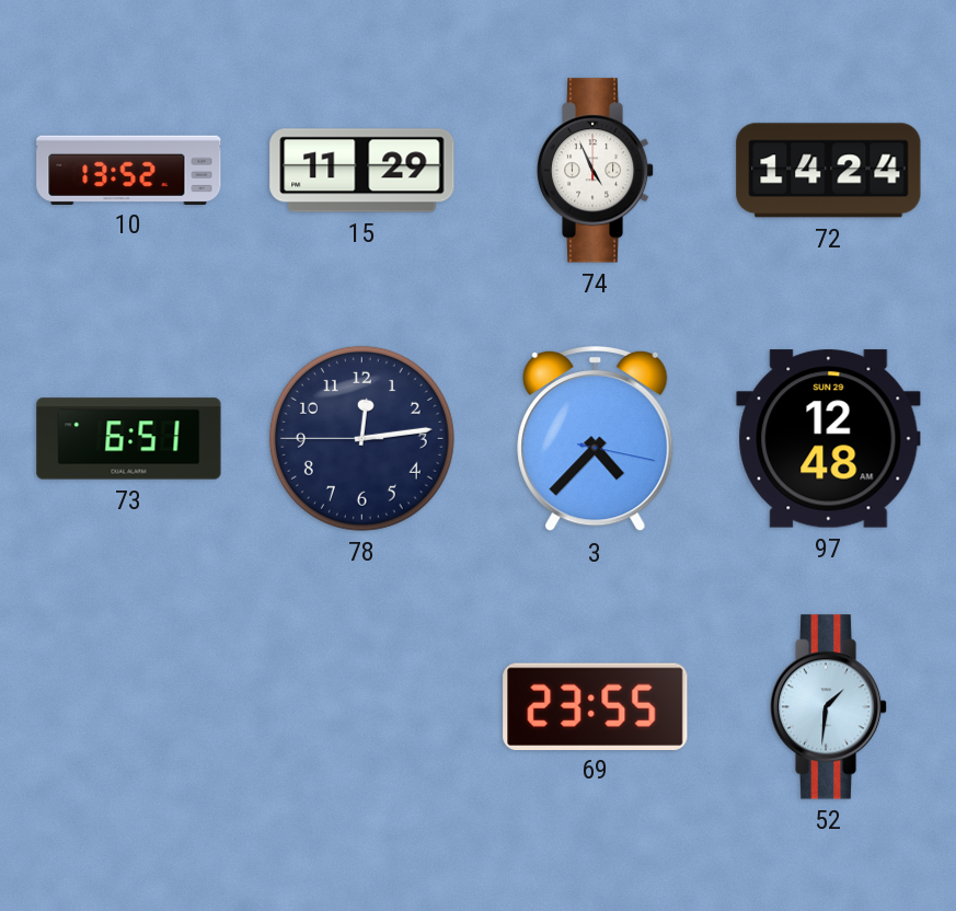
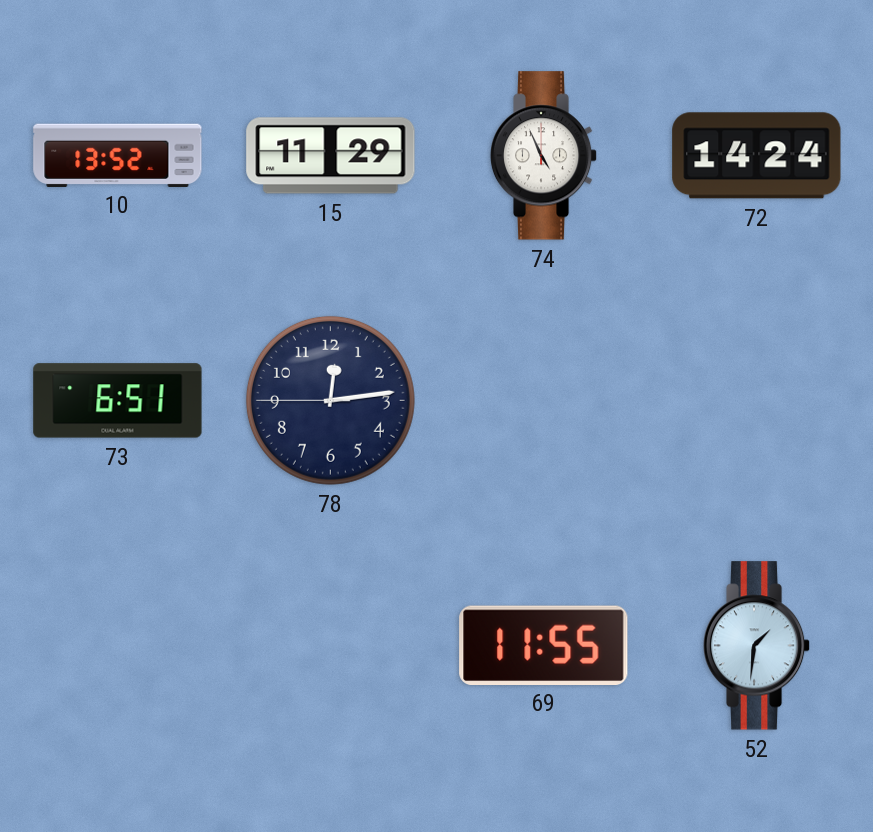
3: 4:37 -> none (596, 439)
97: 12:48 -> none (829, 439)
69: 23:55 -> 11:55 (544, 645)
